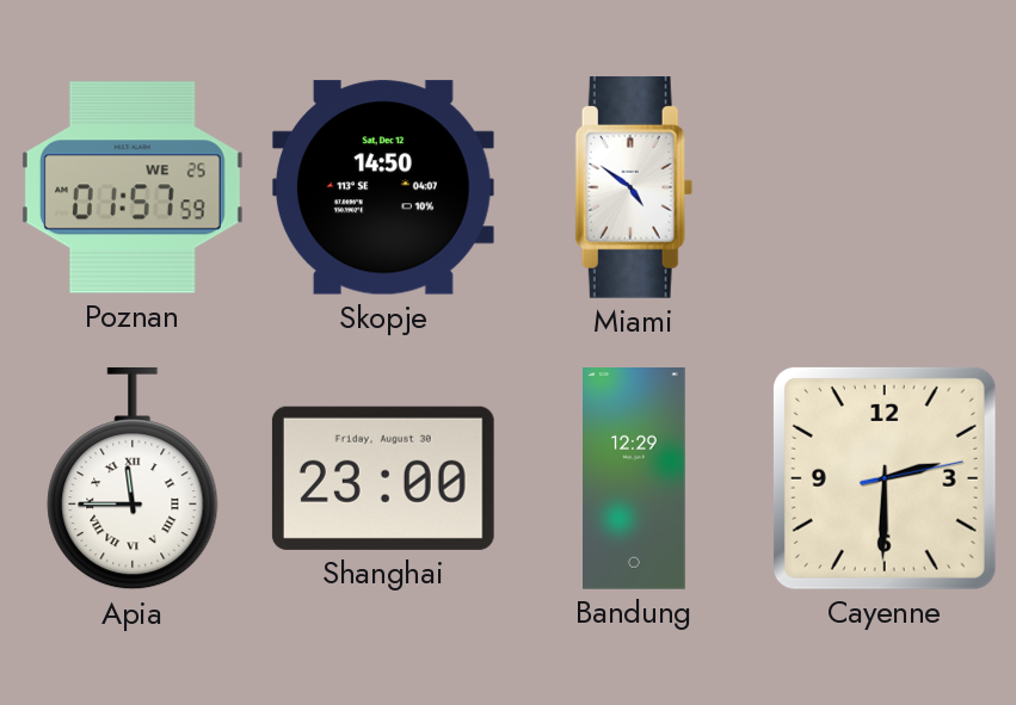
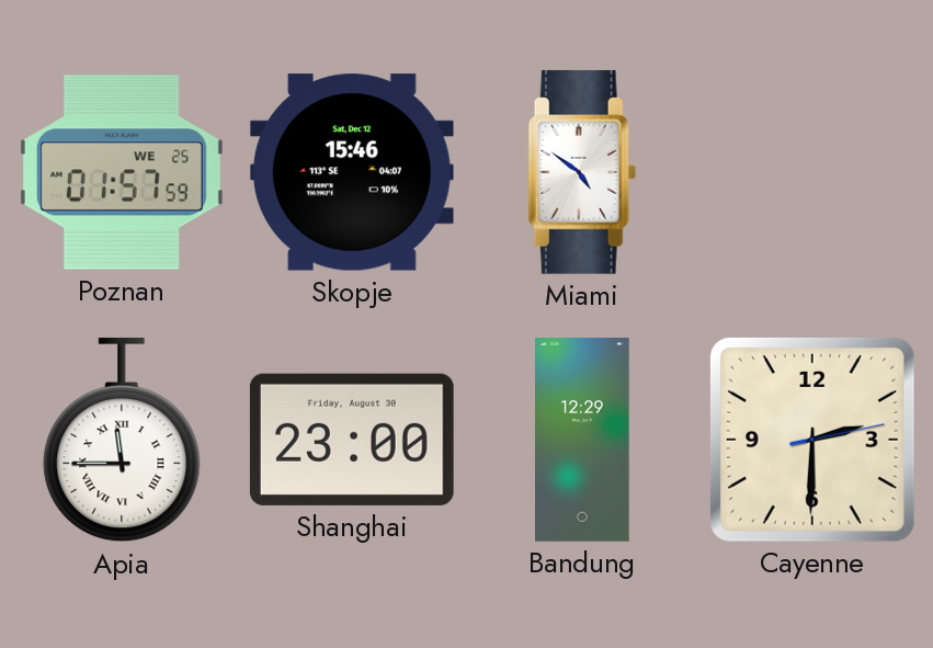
Skopje: 14:50 -> 15:46 (352, 172)
